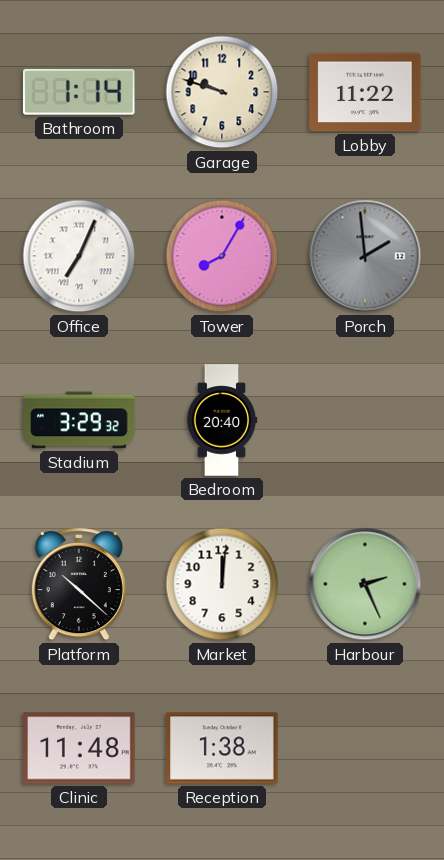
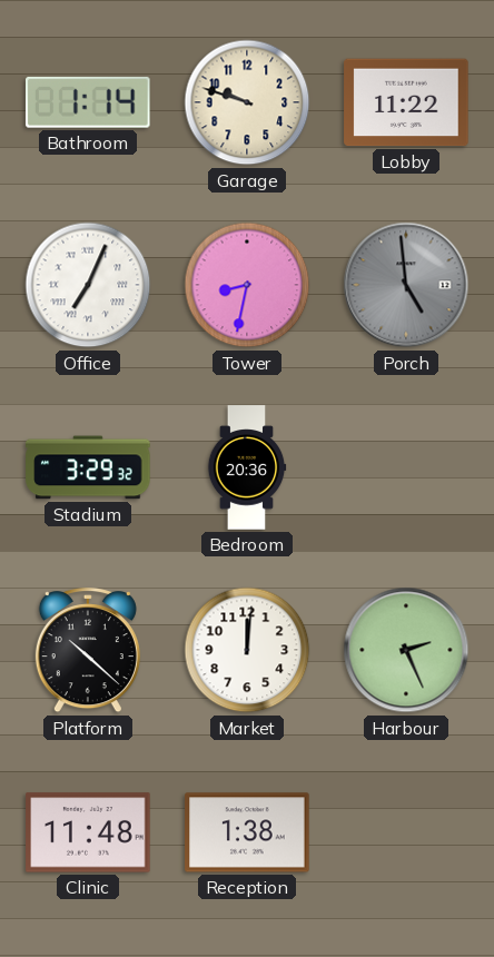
Tower: 8:05 -> 8:32 (247, 285)
Porch: 1:59 -> 4:59 (406, 285)
Bedroom: 20:40 -> 20:36 (247, 467)
